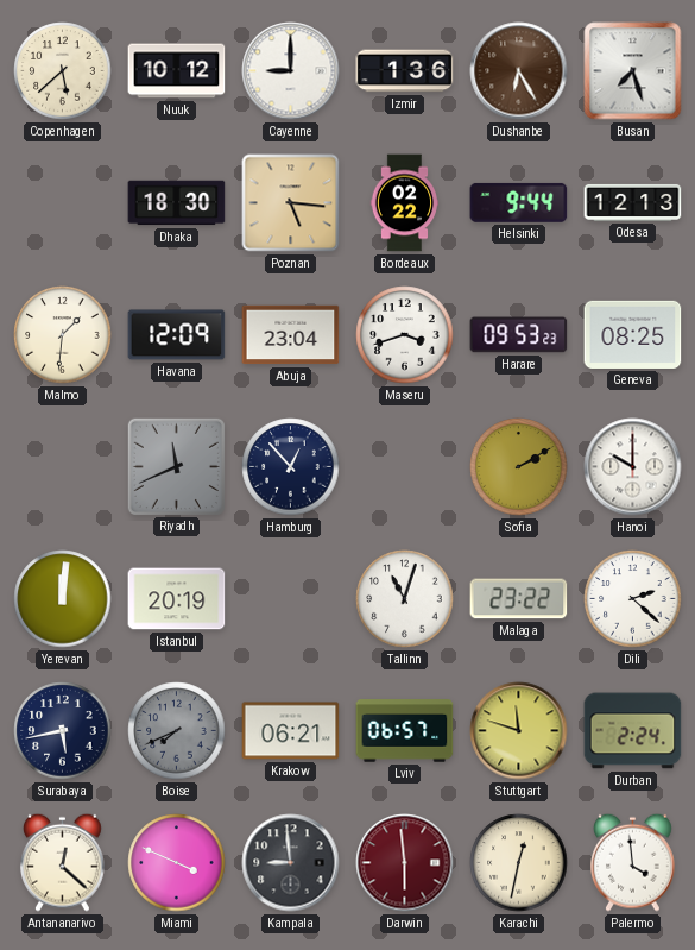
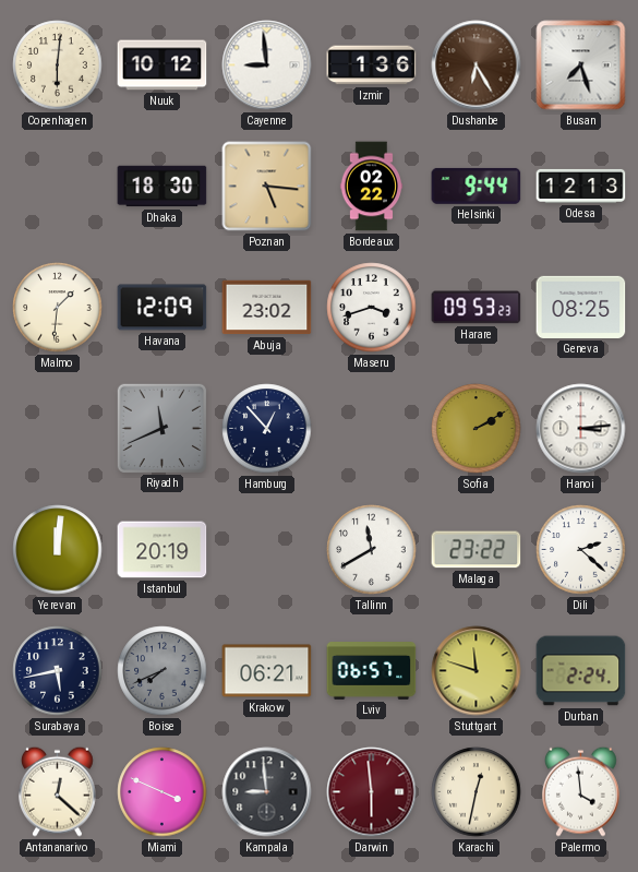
Copenhagen: 5:38 -> 6:01 (58, 65)
Cayenne: 9:00 -> 8:59 (267, 65)
Abuja: 23:04 -> 23:02 (267, 308)
Hanoi: 10:00 -> 3:14 (581, 429)
Tallinn: 11:03 -> 11:40 (372, 550)
